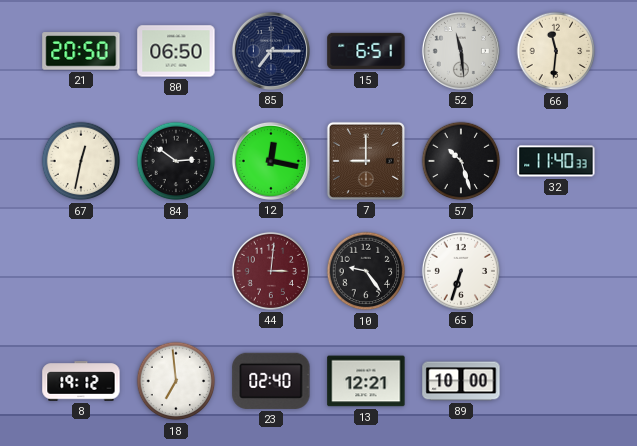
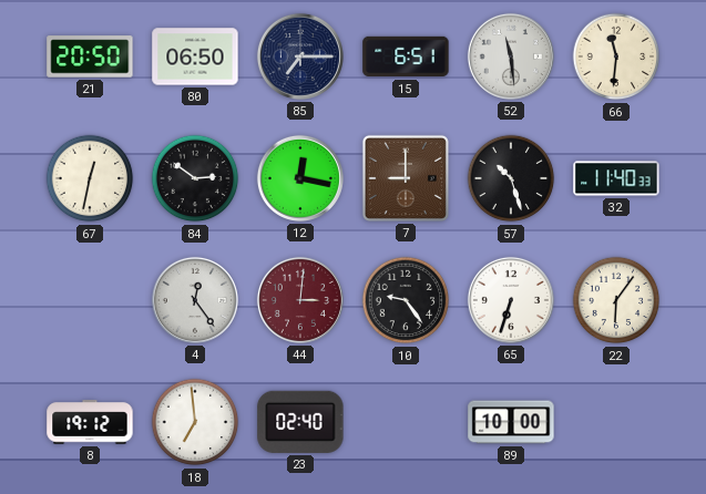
4: none -> 12:24 (195, 300)
22: none -> 6:06 (616, 300)
13: 12:21 -> none (366, 381)
